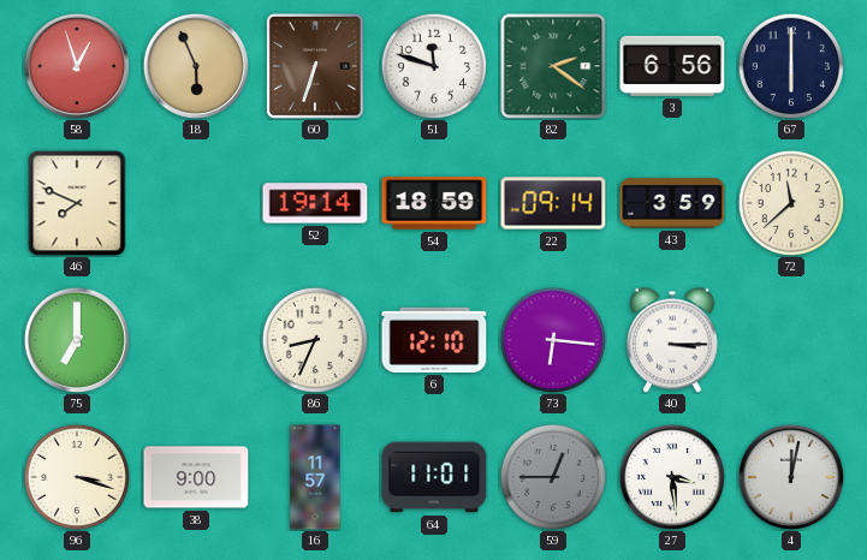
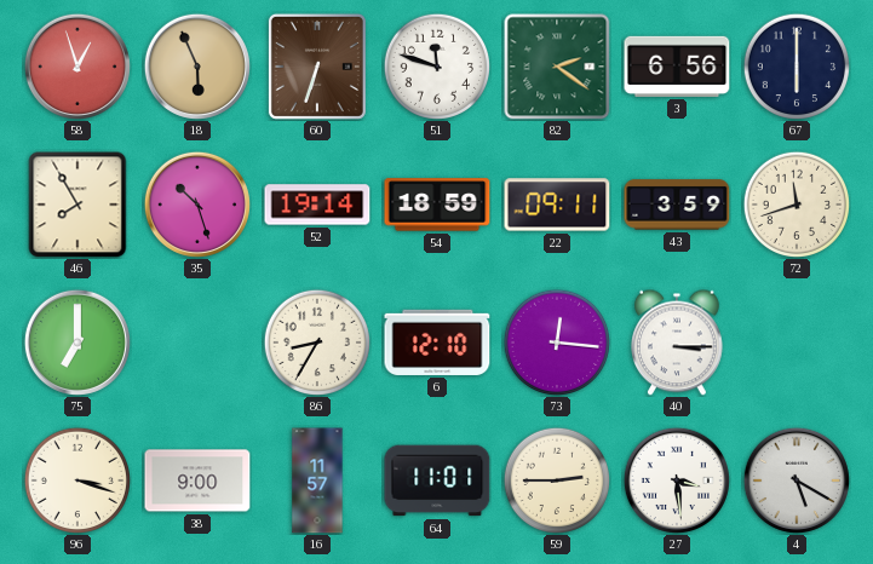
46: 7:49 -> 7:55 (77, 205)
35: none -> 10:27 (197, 205)
22: 09:14 -> 09:11 (557, 205)
72: 11:38 -> 11:42 (796, 203)
86: 8:34 -> 8:35 (316, 341)
73: 6:16 -> 12:16 (556, 341)
59: 12:45 -> 2:45 (556, 479)
59 dial: grey -> cream (556, 479)
4: 12:02 -> 5:20 (797, 480)
